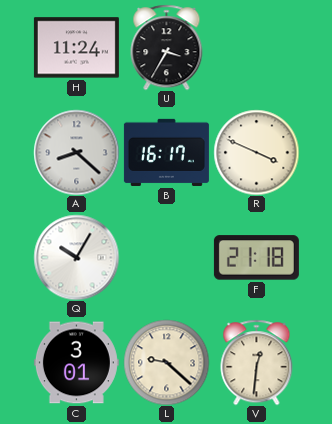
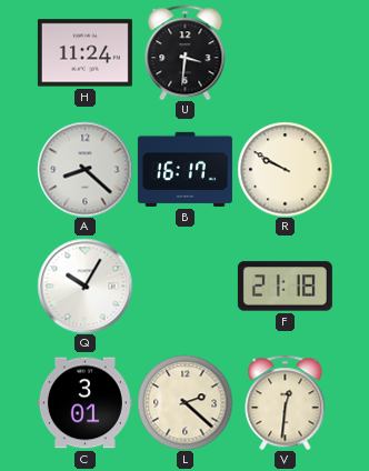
U: 3:35 -> 3:31 (186, 52)
R: 3:49 -> 9:50 (285, 169)
L: 9:22 -> 2:22 (184, 402)
